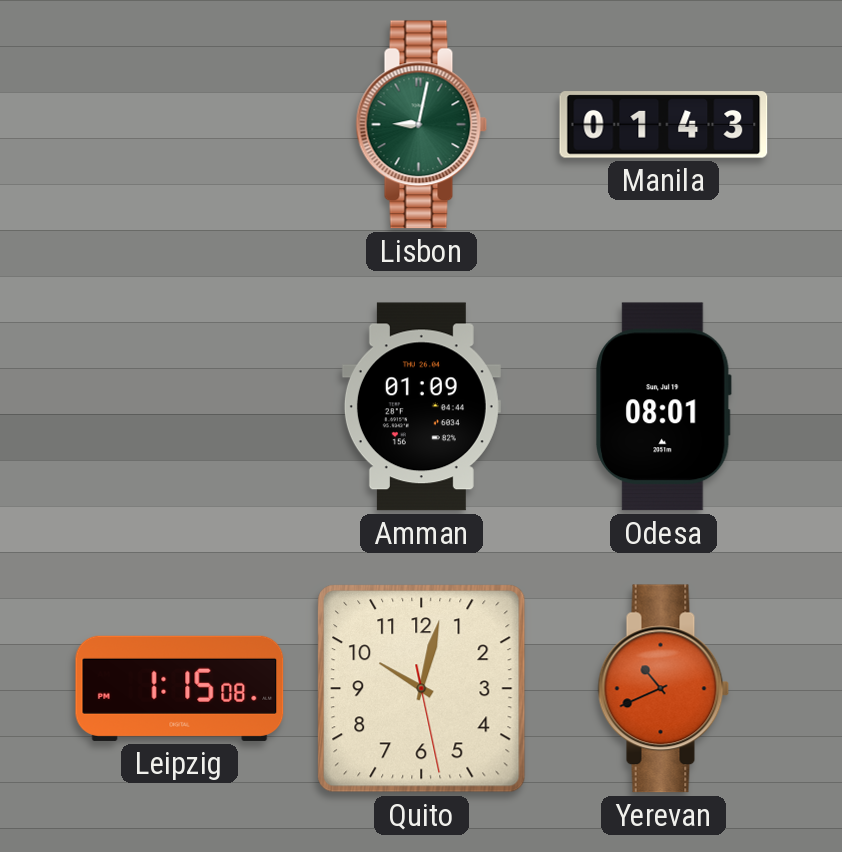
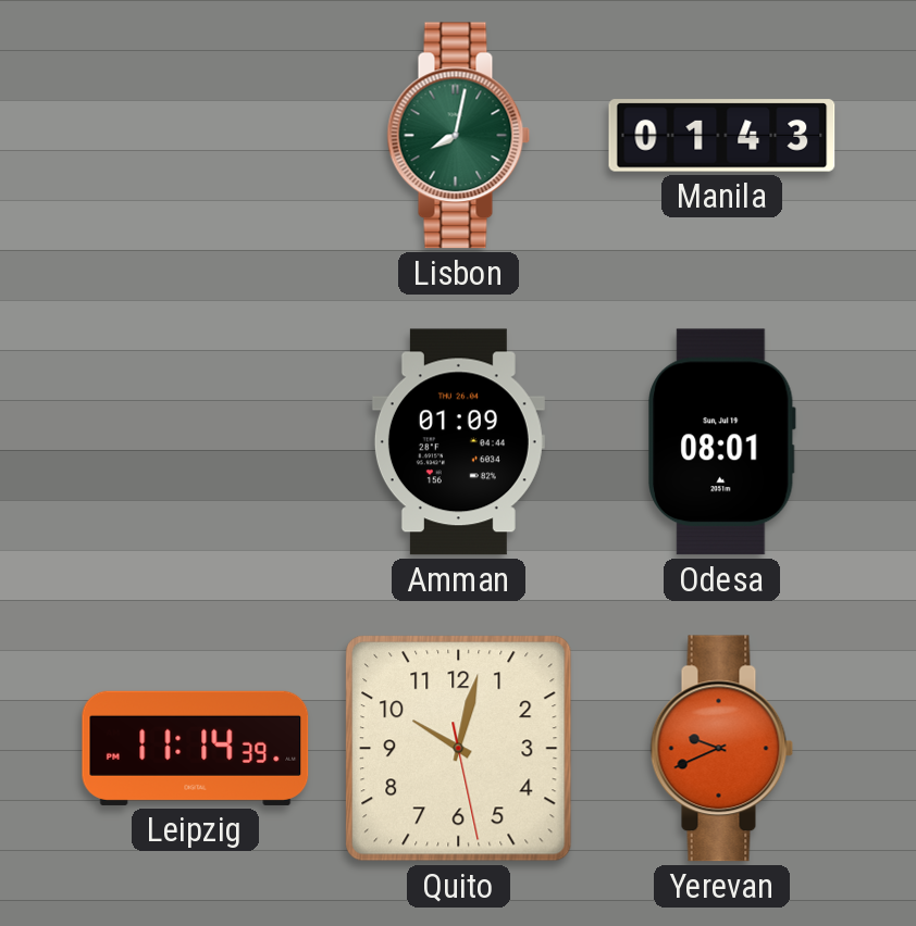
Lisbon: 9:02 -> 8:02 (459, 136)
Leipzig: 1:15 -> 11:14 (196, 748)
Yerevan: 10:41 -> 9:41 (722, 749)
